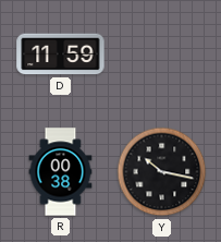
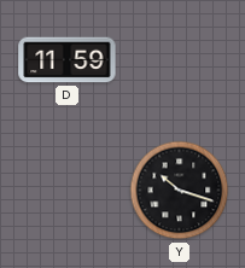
R: 00:38 -> none (61, 172)
Y: 10:17 -> 10:18 (180, 191)
